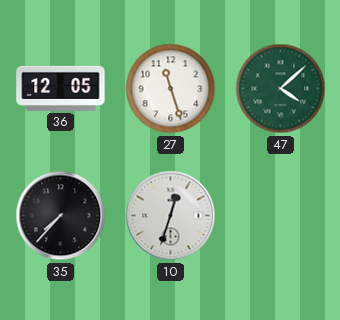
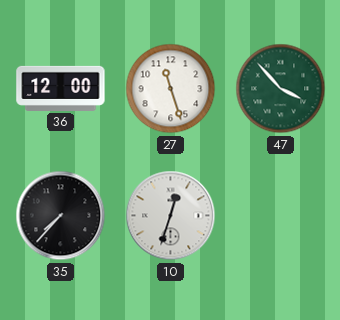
36: 12:05 -> 12:00 (61, 88)
47: 4:08 -> 3:53 (281, 89)
